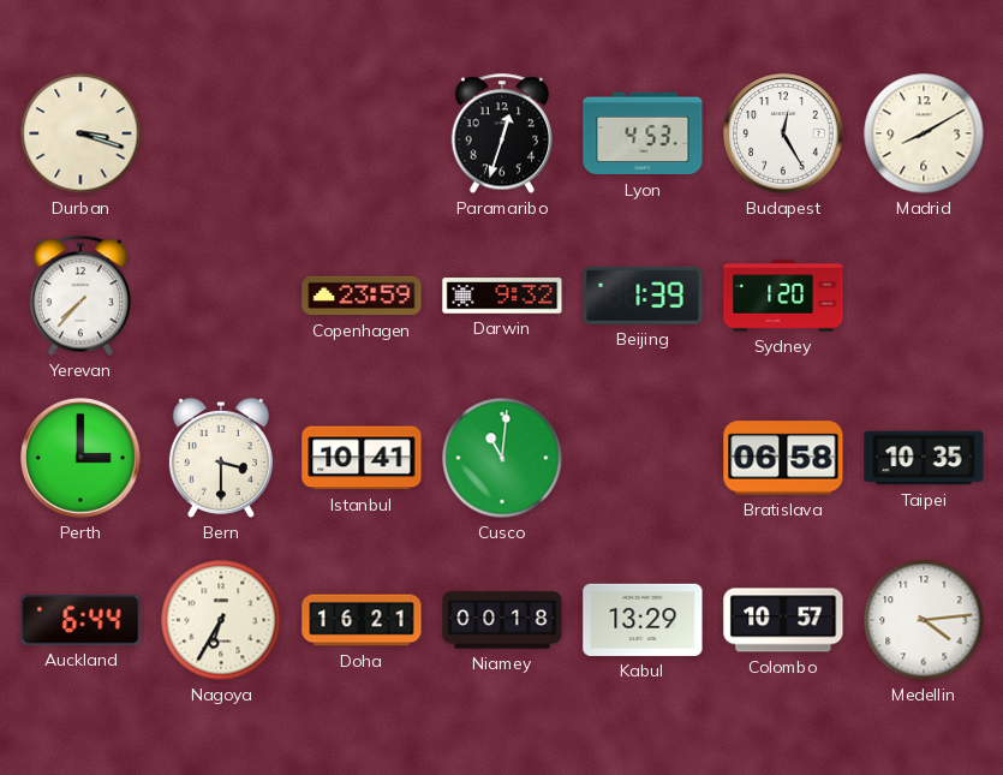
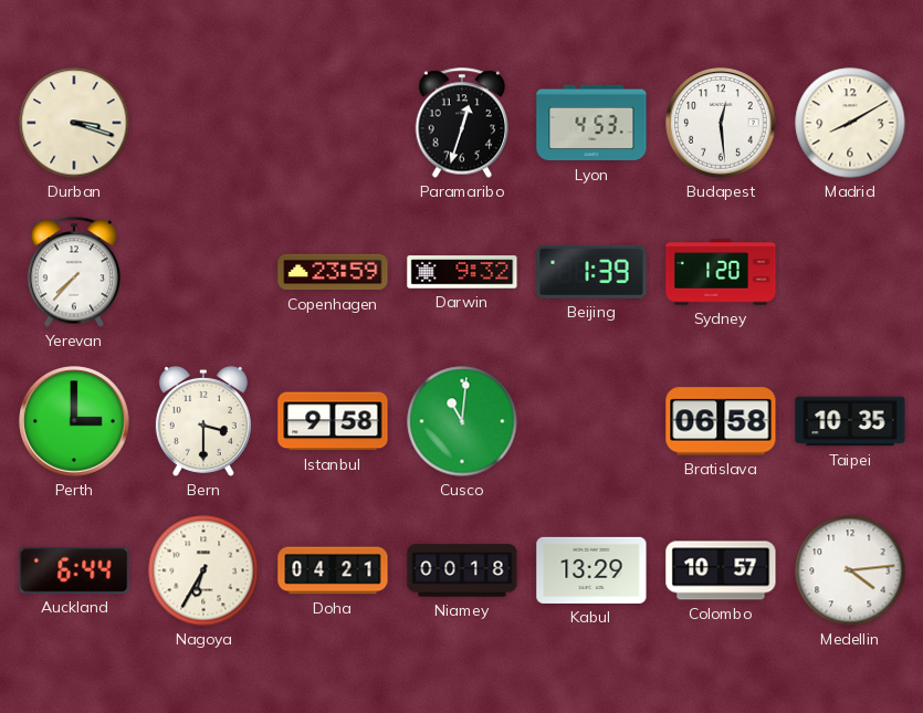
Budapest: 12:25 -> 12:29 (721, 123)
Istanbul: 10:41 -> 9:58 (333, 421)
Doha: 16:21 -> 04:21 (333, 570)
